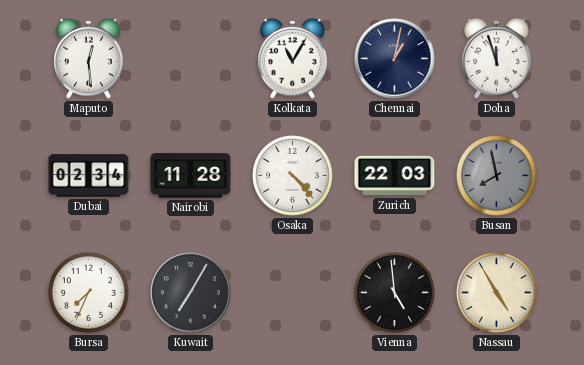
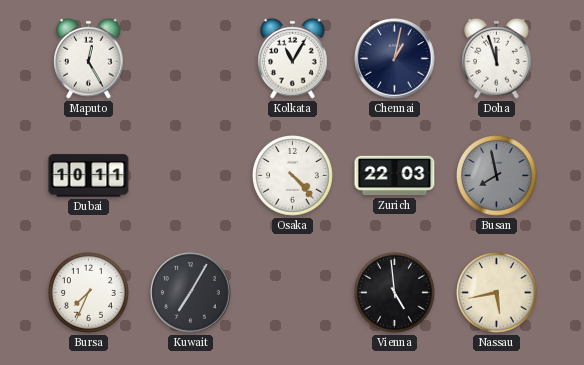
Maputo: 12:29 -> 12:25 (89, 58)
Dubai: 02:34 -> 10:11 (89, 176)
Nairobi: 11:28 -> none (191, 176)
Nassau: 4:55 -> 5:43 (497, 293)
